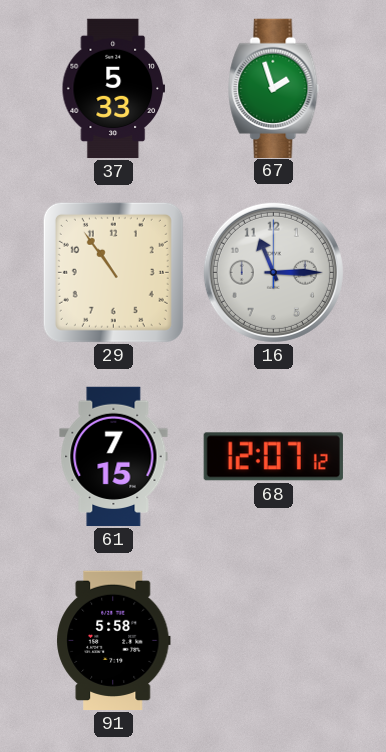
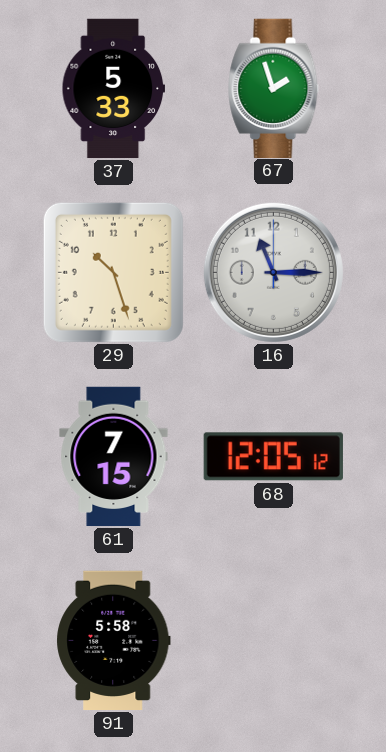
29: 10:54 -> 10:27 (113, 272)
68: 12:07 -> 12:05 (273, 457)
